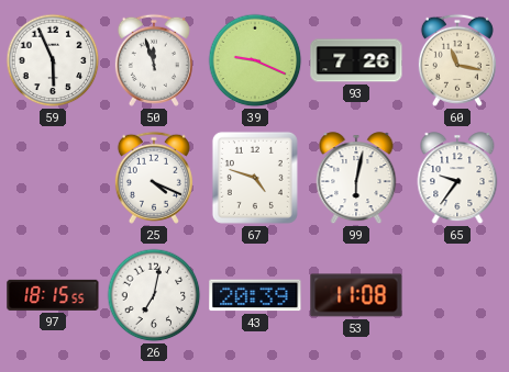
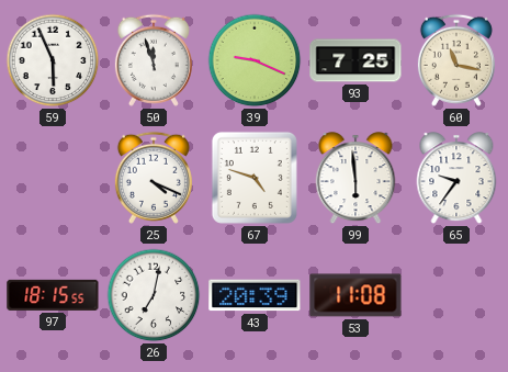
93: 7:26 -> 7:25 (355, 60)
99: 6:02 -> 5:59 (355, 179)
